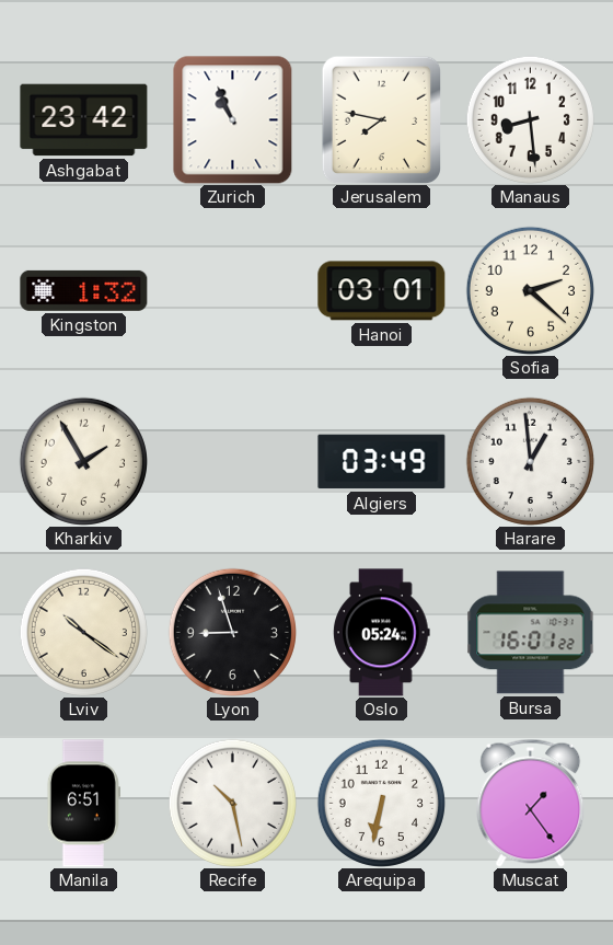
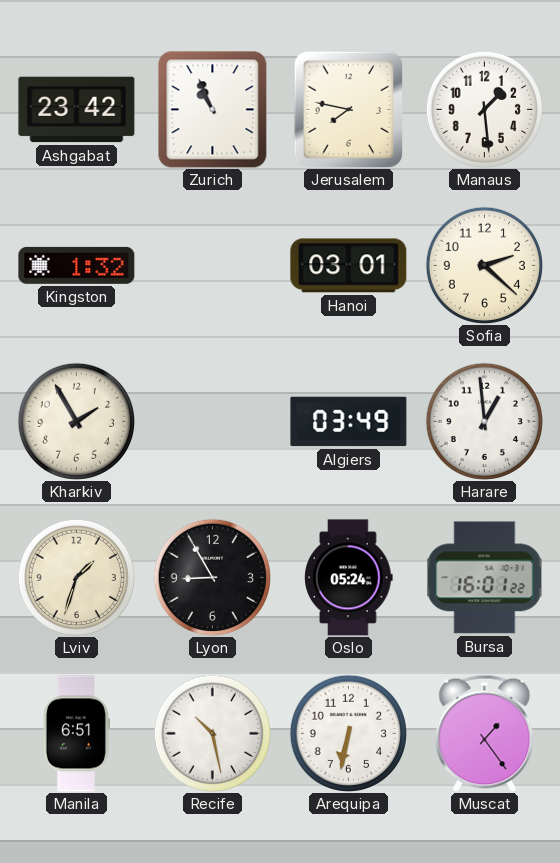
Manaus: 8:29 -> 1:29 (484, 109)
Lviv: 10:21 -> 1:33 (76, 577)
Lyon: 8:57 -> 8:55 (212, 577)
